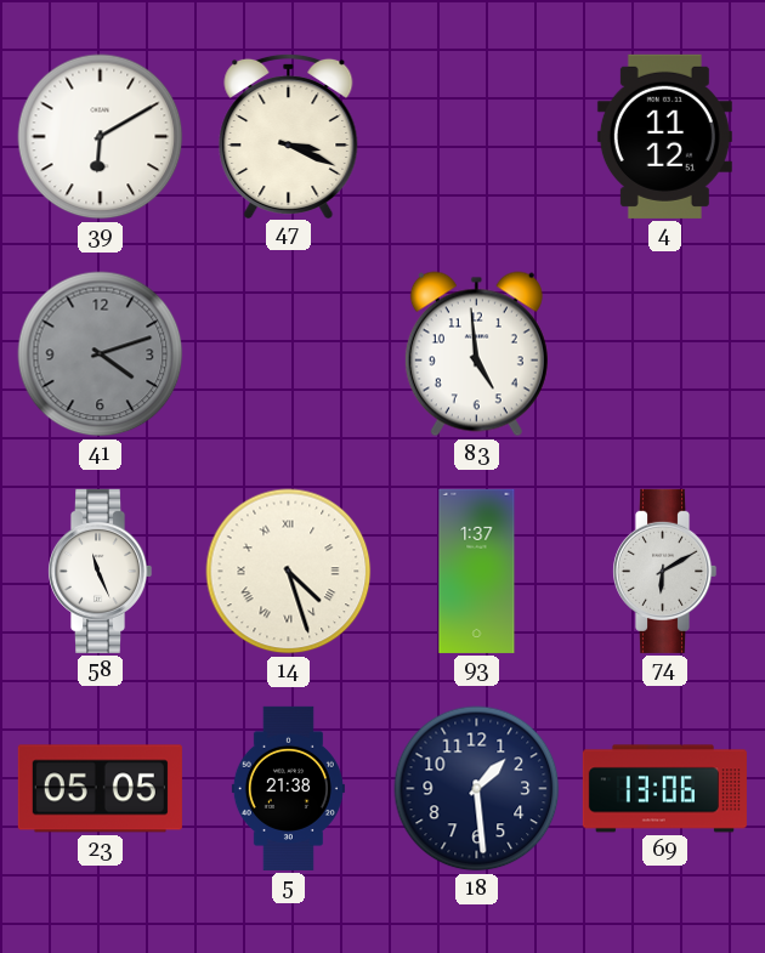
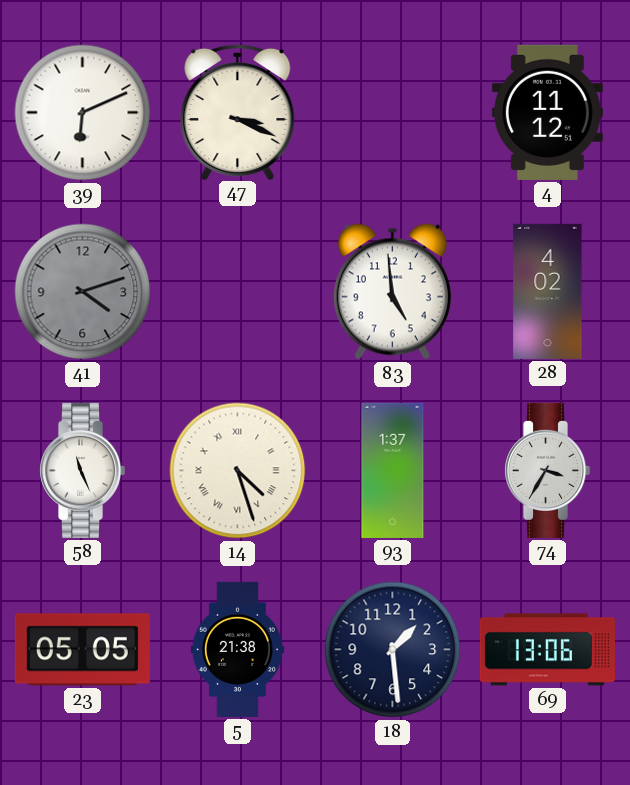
39: 6:10 -> 6:11 (83, 113)
28: none -> 4:02 (548, 291)
74: 6:10 -> 3:35 (548, 470)
